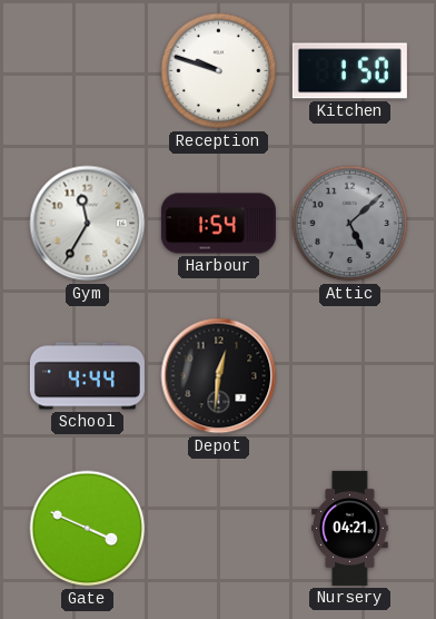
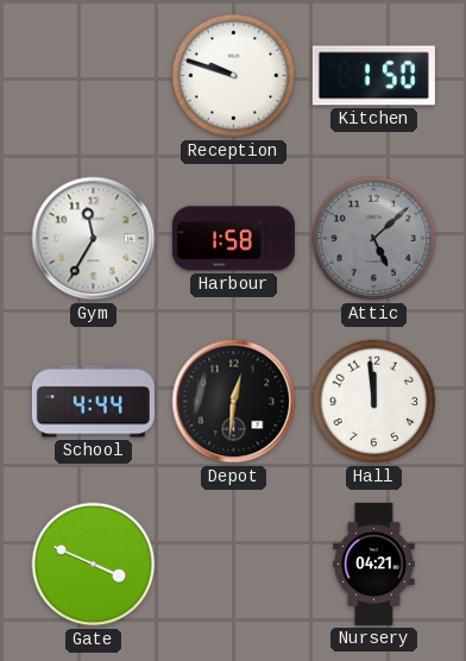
Harbour: 1:54 -> 1:58 (233, 239)
Hall: none -> 11:59 (374, 402)
